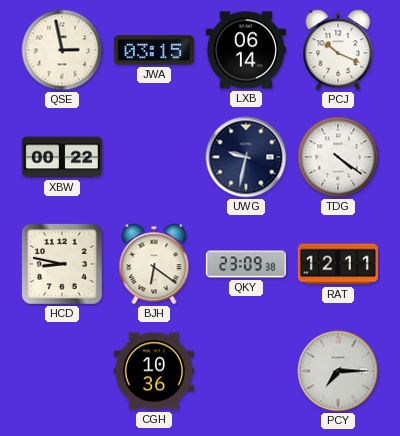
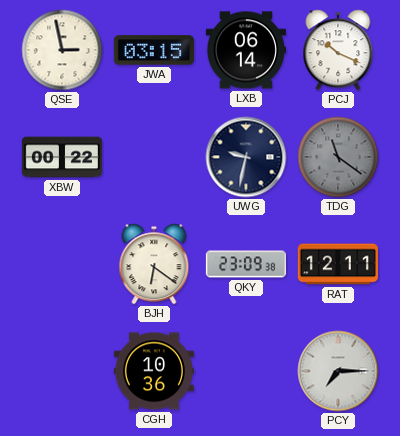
TDG: 4:21 -> 11:21 (338, 157)
TDG dial: white -> grey (338, 157)
HCD: 8:47 -> none (62, 264)
